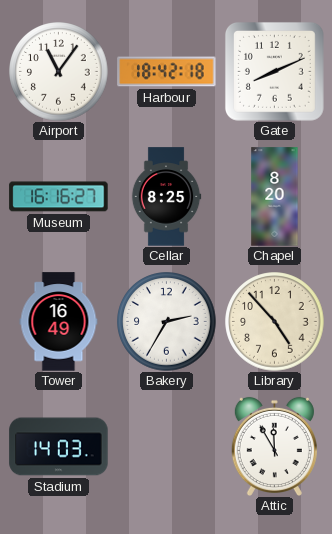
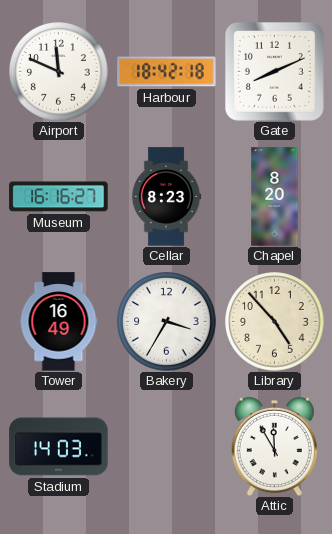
Airport: 11:06 -> 11:49 (59, 72)
Cellar: 8:25 -> 8:23 (166, 197)
Bakery: 2:35 -> 3:35 (167, 322)
